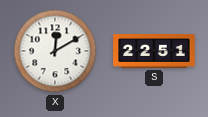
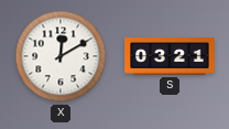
S: 22:51 -> 03:21 (170, 57)
